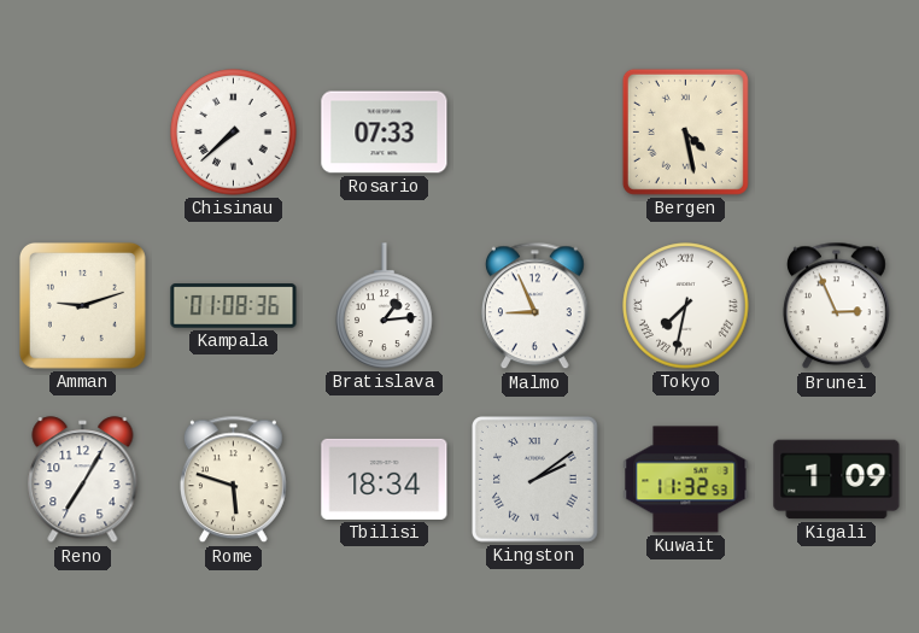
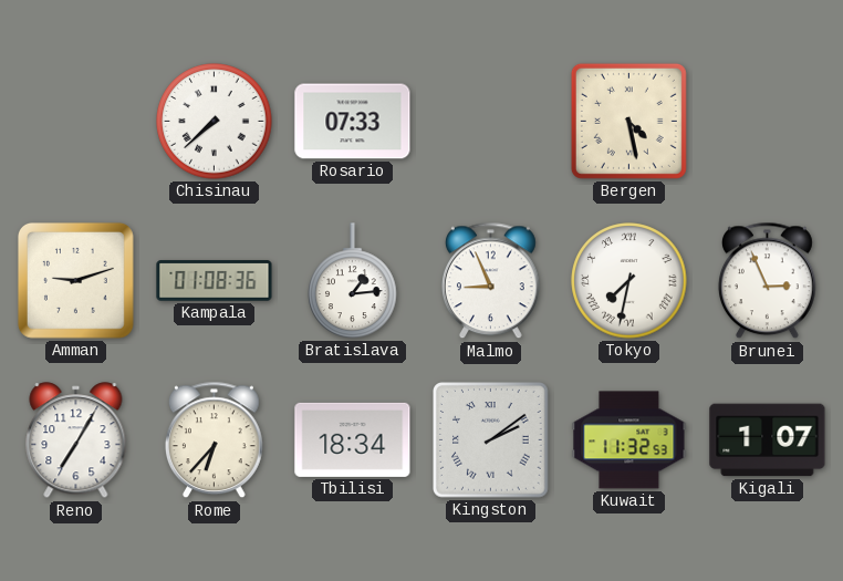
Rome: 5:48 -> 6:37 (214, 440)
Kigali: 1:09 -> 1:07 (768, 440)
